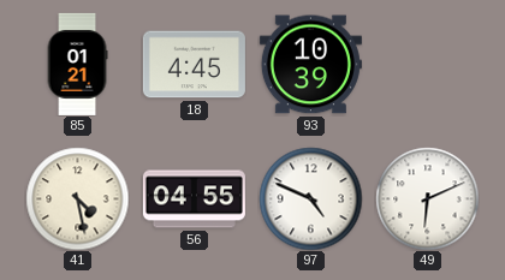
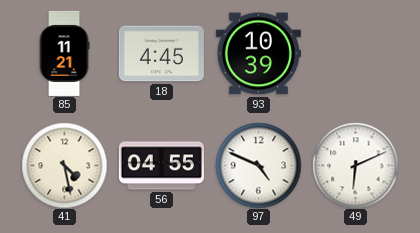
85: 01:21 -> 11:21 (64, 53)
